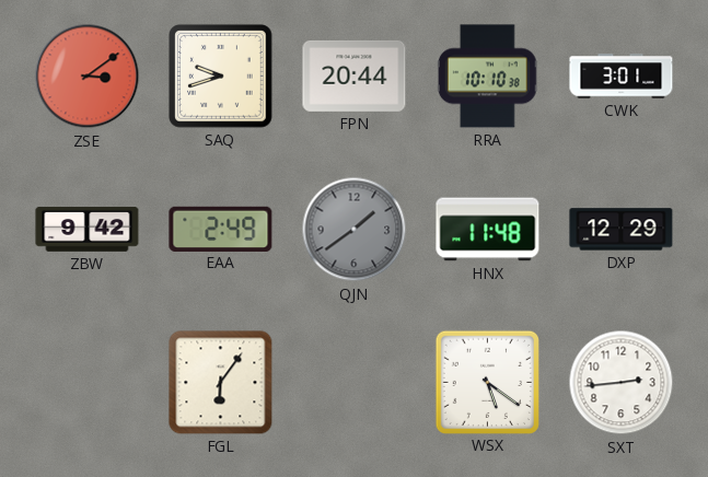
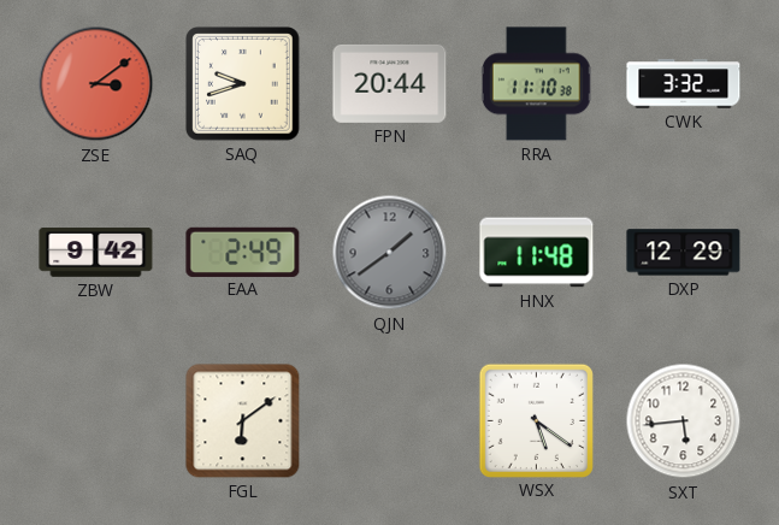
RRA: 10:10 -> 11:10 (536, 84)
CWK: 3:01 -> 3:32 (684, 84)
FGL: 6:06 -> 6:09 (243, 421)
SXT: 2:44 -> 5:44 (684, 421)
